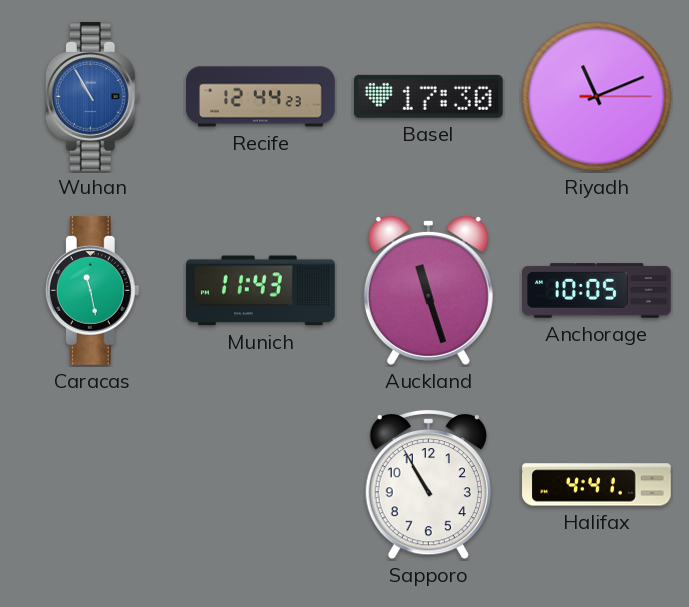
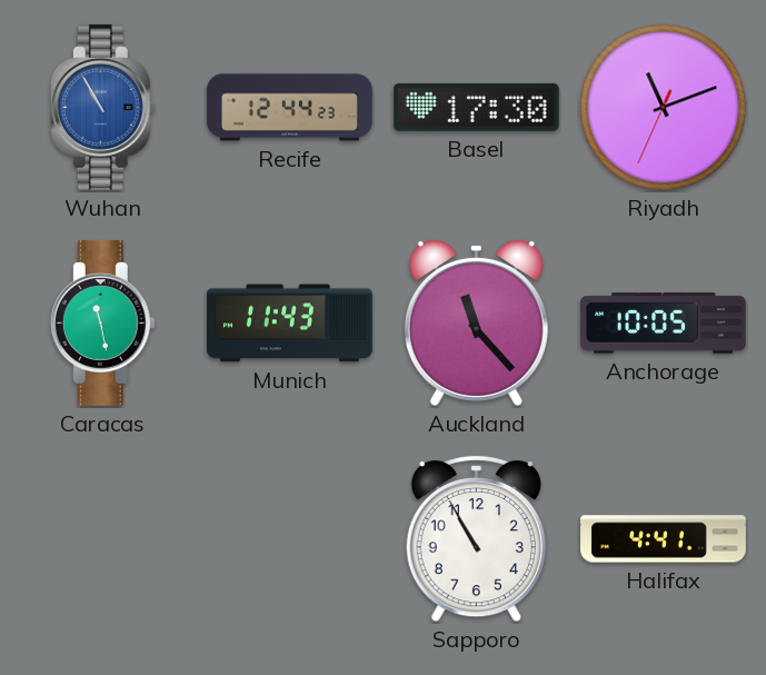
Riyadh: 11:11:15 -> 11:11:34 (664, 108)
Auckland: 11:27 -> 11:23 (476, 324)
